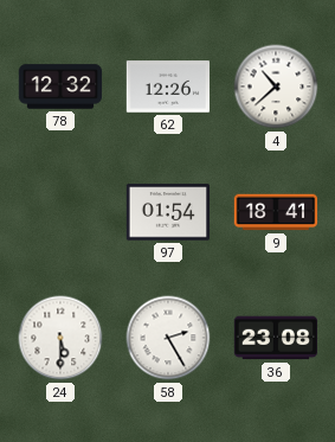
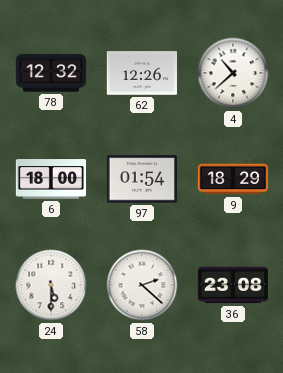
6: none -> 18:00 (51, 179)
9: 18:41 -> 18:29 (233, 179)
58: 2:25 -> 2:22 (142, 285)
